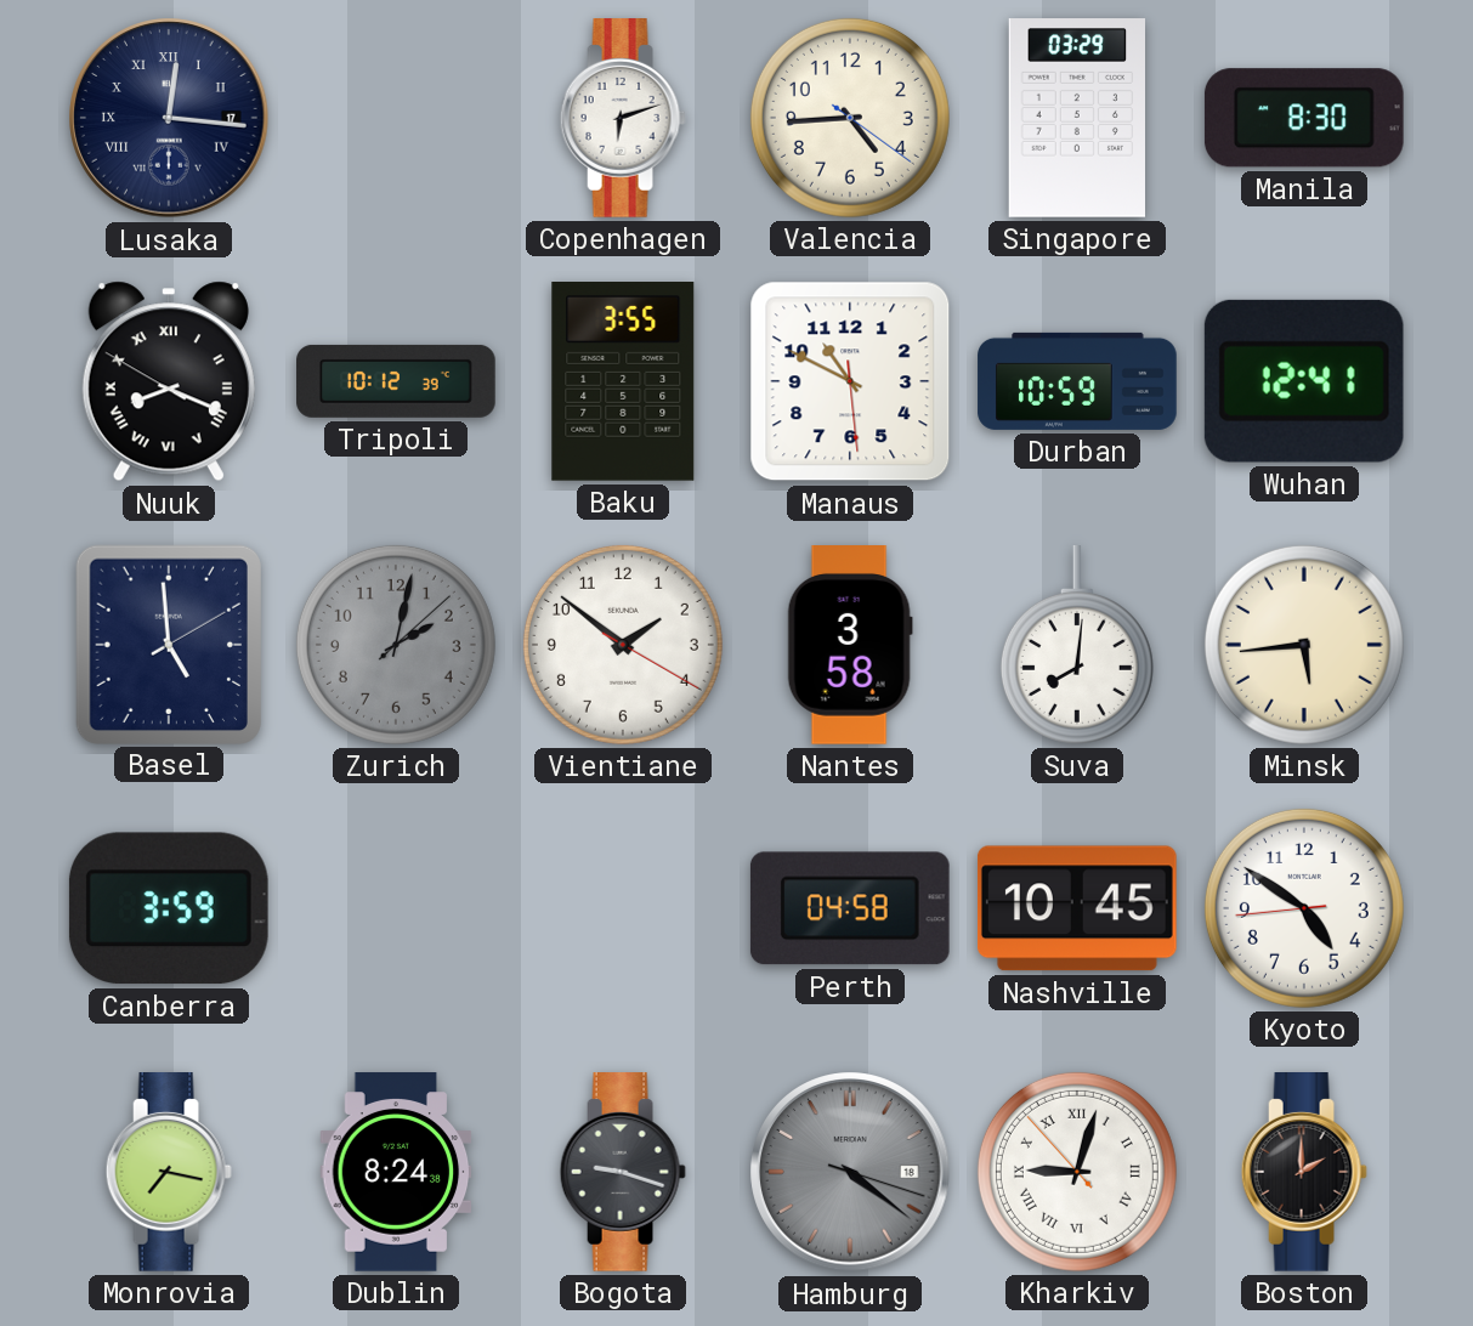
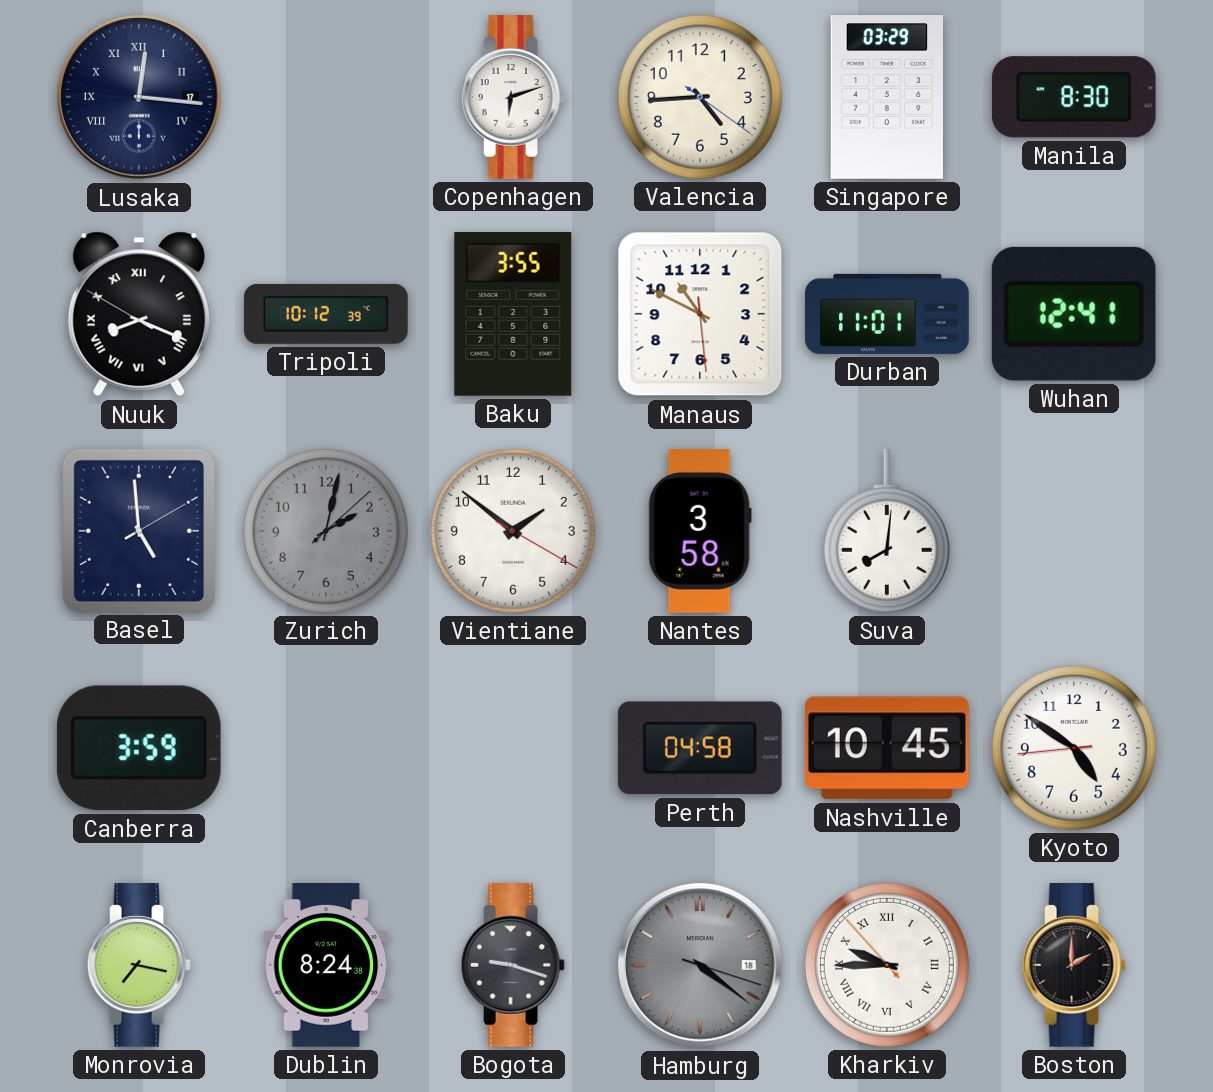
Durban: 10:59 -> 11:01 (887, 314)
Minsk: 5:44 -> none (1304, 645)
Kharkiv: 9:02 -> 9:44 (887, 965)
